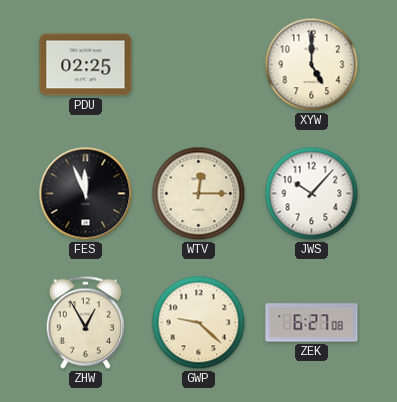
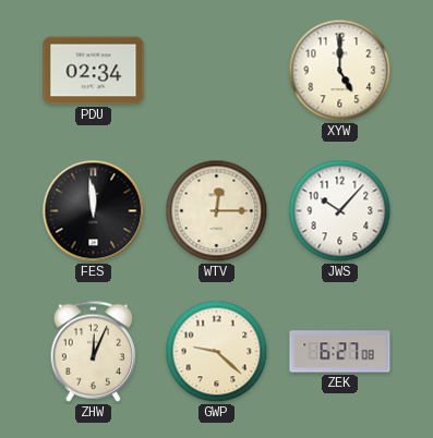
PDU: 02:25 -> 02:34 (94, 71)
FES: 11:56 -> 11:59 (94, 211)
ZHW: 12:55 -> 12:04 (93, 351)
